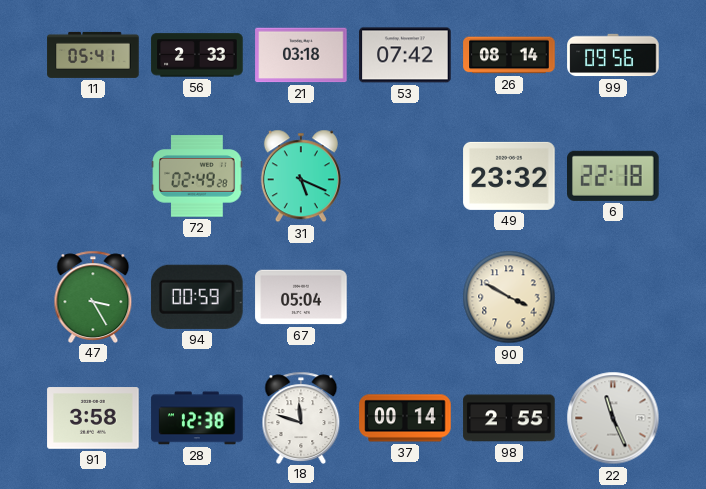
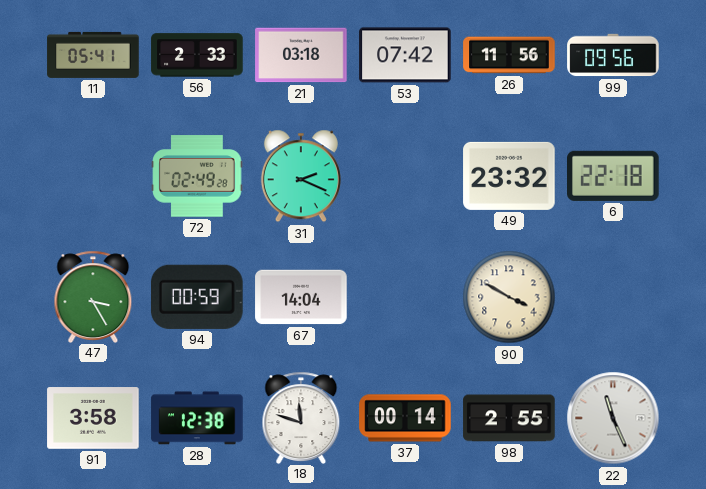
26: 08:14 -> 11:56 (509, 55)
31: 5:19 -> 2:19 (301, 176)
67: 05:04 -> 14:04 (301, 297)
